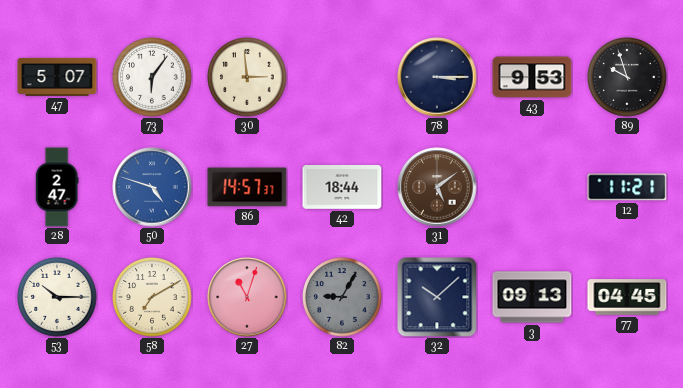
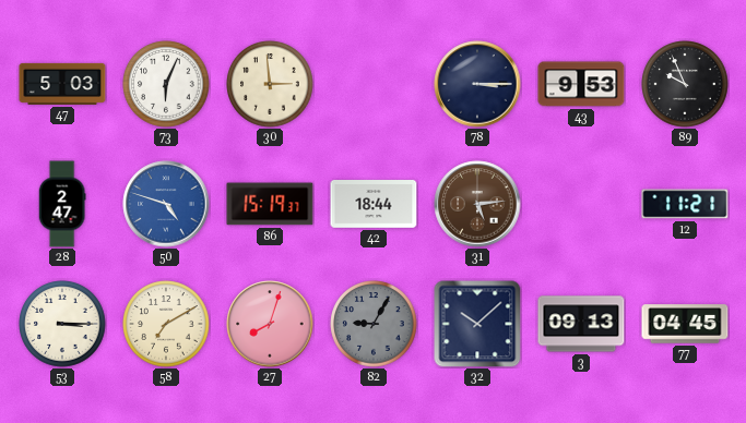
47: 5:07 -> 5:03 (62, 84)
73: 6:06 -> 6:04 (166, 84)
89: 9:57 -> 9:56 (685, 84)
86: 14:57 -> 15:19 (270, 204)
31: 5:09 -> 5:14 (477, 204)
53: 10:15 -> 3:15 (62, 324)
27: 11:03 -> 8:03 (270, 324)
